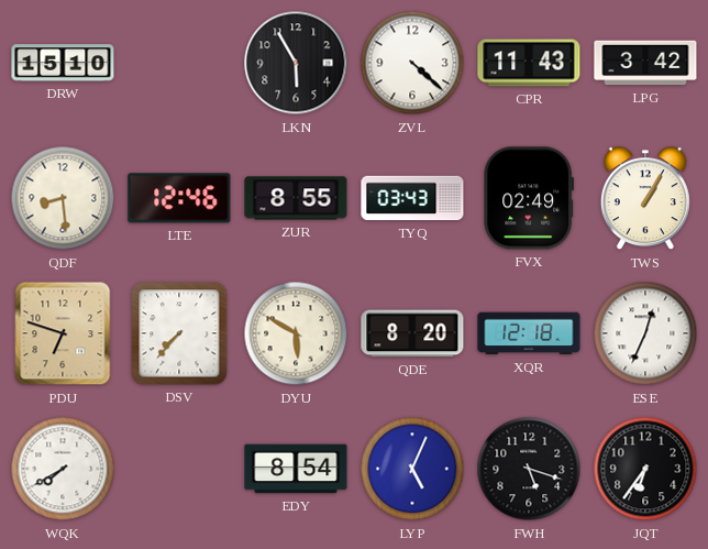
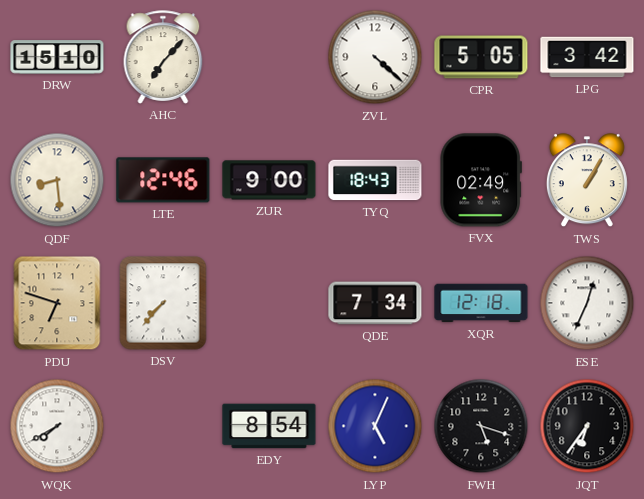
AHC: none -> 7:07 (163, 57)
LKN: 5:55 -> none (296, 63)
CPR: 11:43 -> 5:05 (481, 57)
ZUR: 8:55 -> 9:00 (269, 180)
TYQ: 03:43 -> 18:43 (375, 180)
DYU: 5:50 -> none (296, 333)
QDE: 8:20 -> 7:34 (375, 303)
